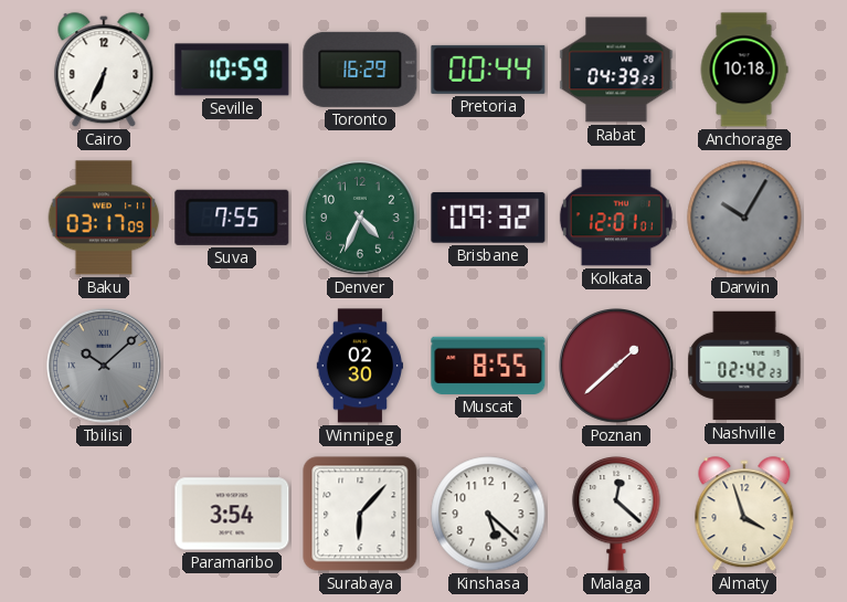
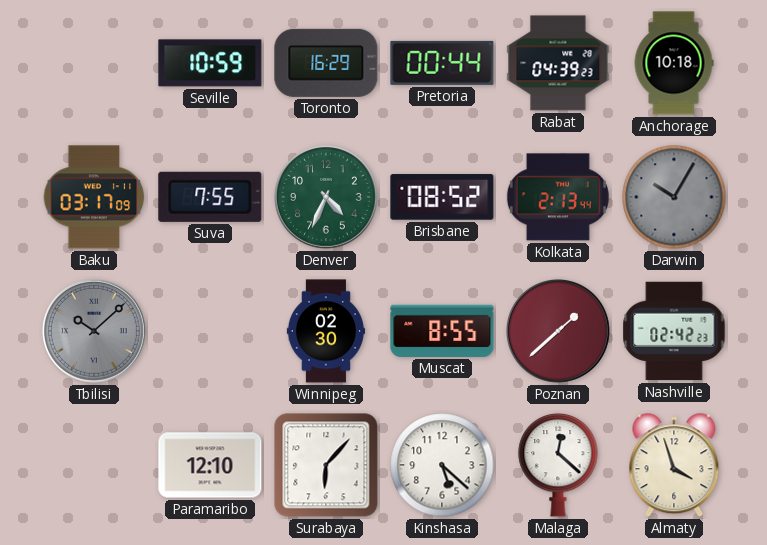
Cairo: 6:34 -> none (104, 71)
Brisbane: 09:32 -> 08:52 (442, 197)
Kolkata: 12:01 -> 2:13 (558, 197)
Paramaribo: 3:54 -> 12:10 (210, 465)
